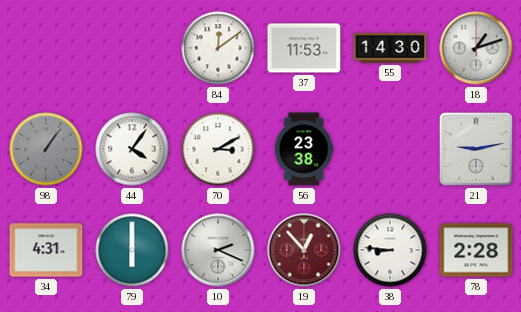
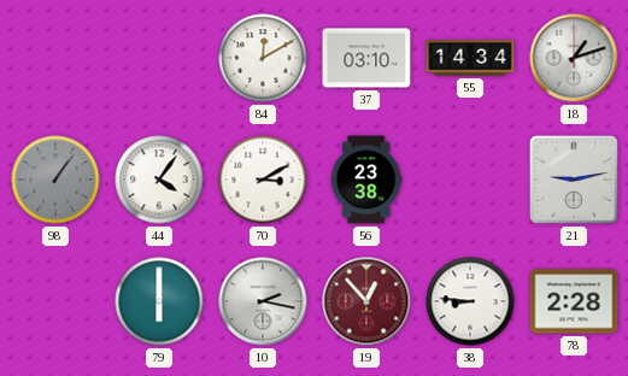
84: 12:09 -> 12:10 (263, 58)
37: 11:53 -> 03:10 (366, 58)
55: 14:30 -> 14:34 (470, 58)
34: 4:31 -> none (46, 250)
10: 2:19 -> 2:17 (263, 301)
